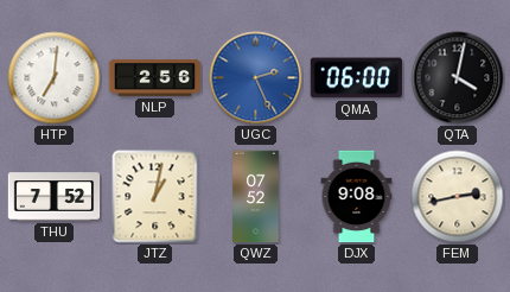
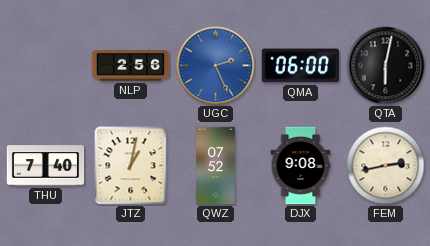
HTP: 7:01 -> none (55, 78)
QTA: 4:02 -> 6:02 (386, 66)
THU: 7:52 -> 7:40 (46, 166)
